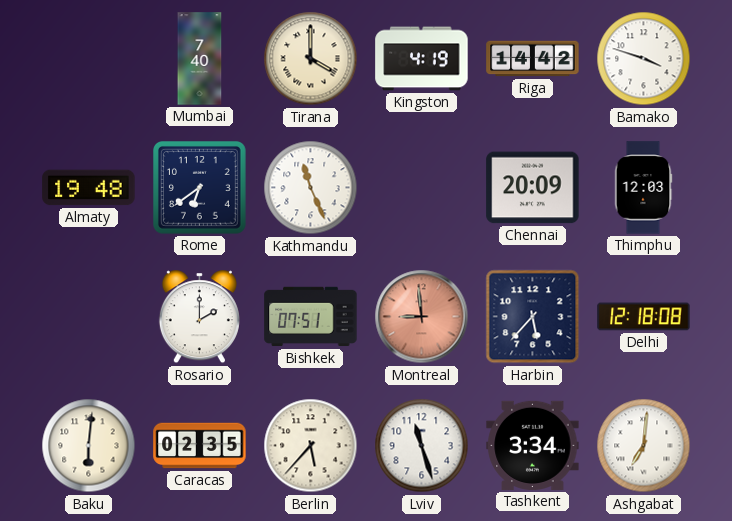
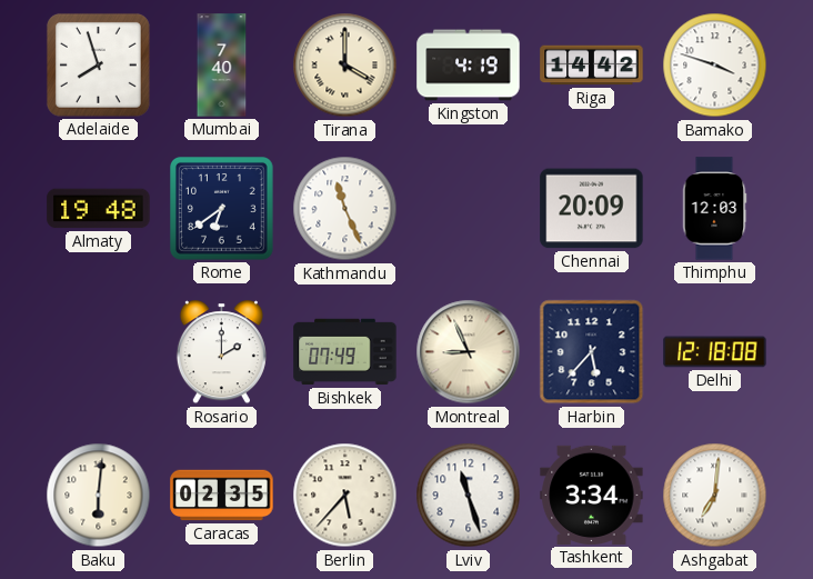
Adelaide: none -> 7:57 (98, 64)
Bishkek: 07:51 -> 07:49 (345, 352)
Montreal: 8:59 -> 8:56 (469, 352)
Montreal dial: salmon -> cream (469, 352)
